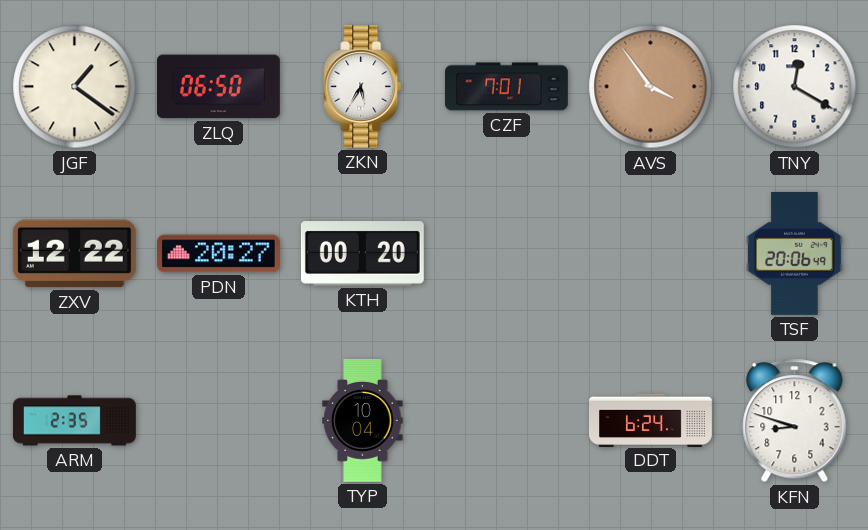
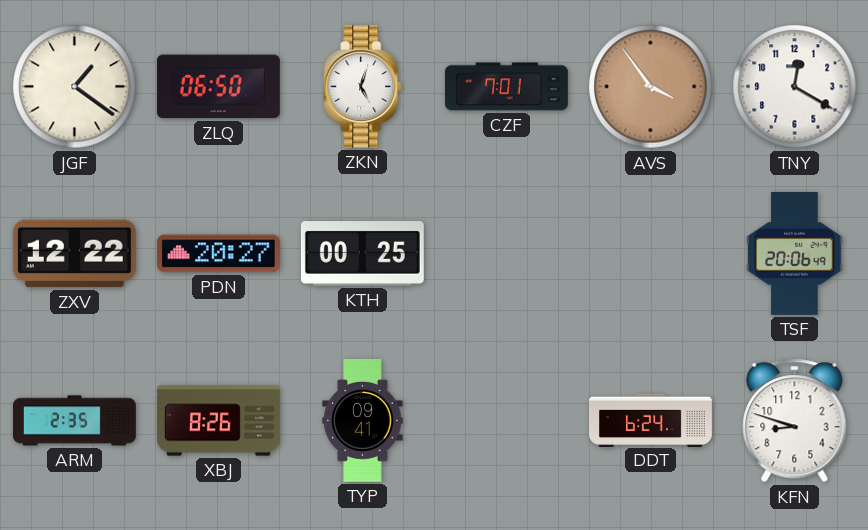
ZKN: 5:35 -> 5:03 (363, 86)
KTH: 00:20 -> 00:25 (362, 254)
XBJ: none -> 8:26 (218, 421)
TYP: 10:04 -> 09:41 (363, 420)
